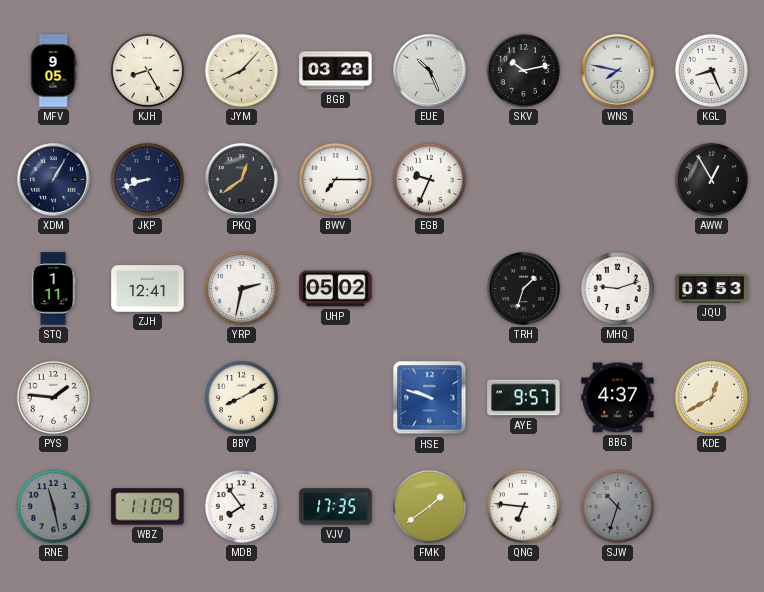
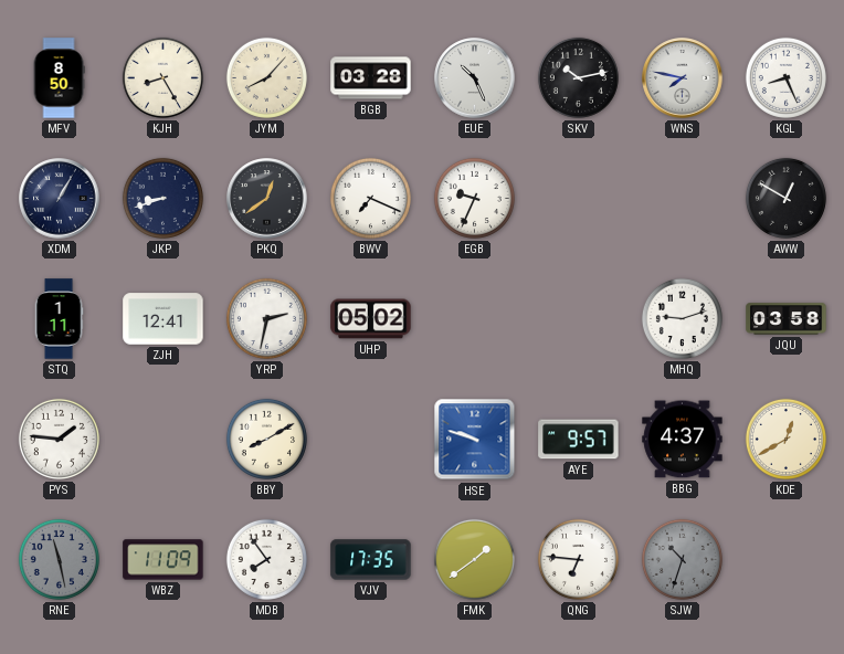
MFV: 9:05 -> 8:50 (59, 78)
BWV: 7:15 -> 7:19 (370, 198)
AWW: 12:55 -> 12:50 (785, 198)
TRH: 1:33 -> none (524, 289)
JQU: 03:53 -> 03:58 (787, 319)
